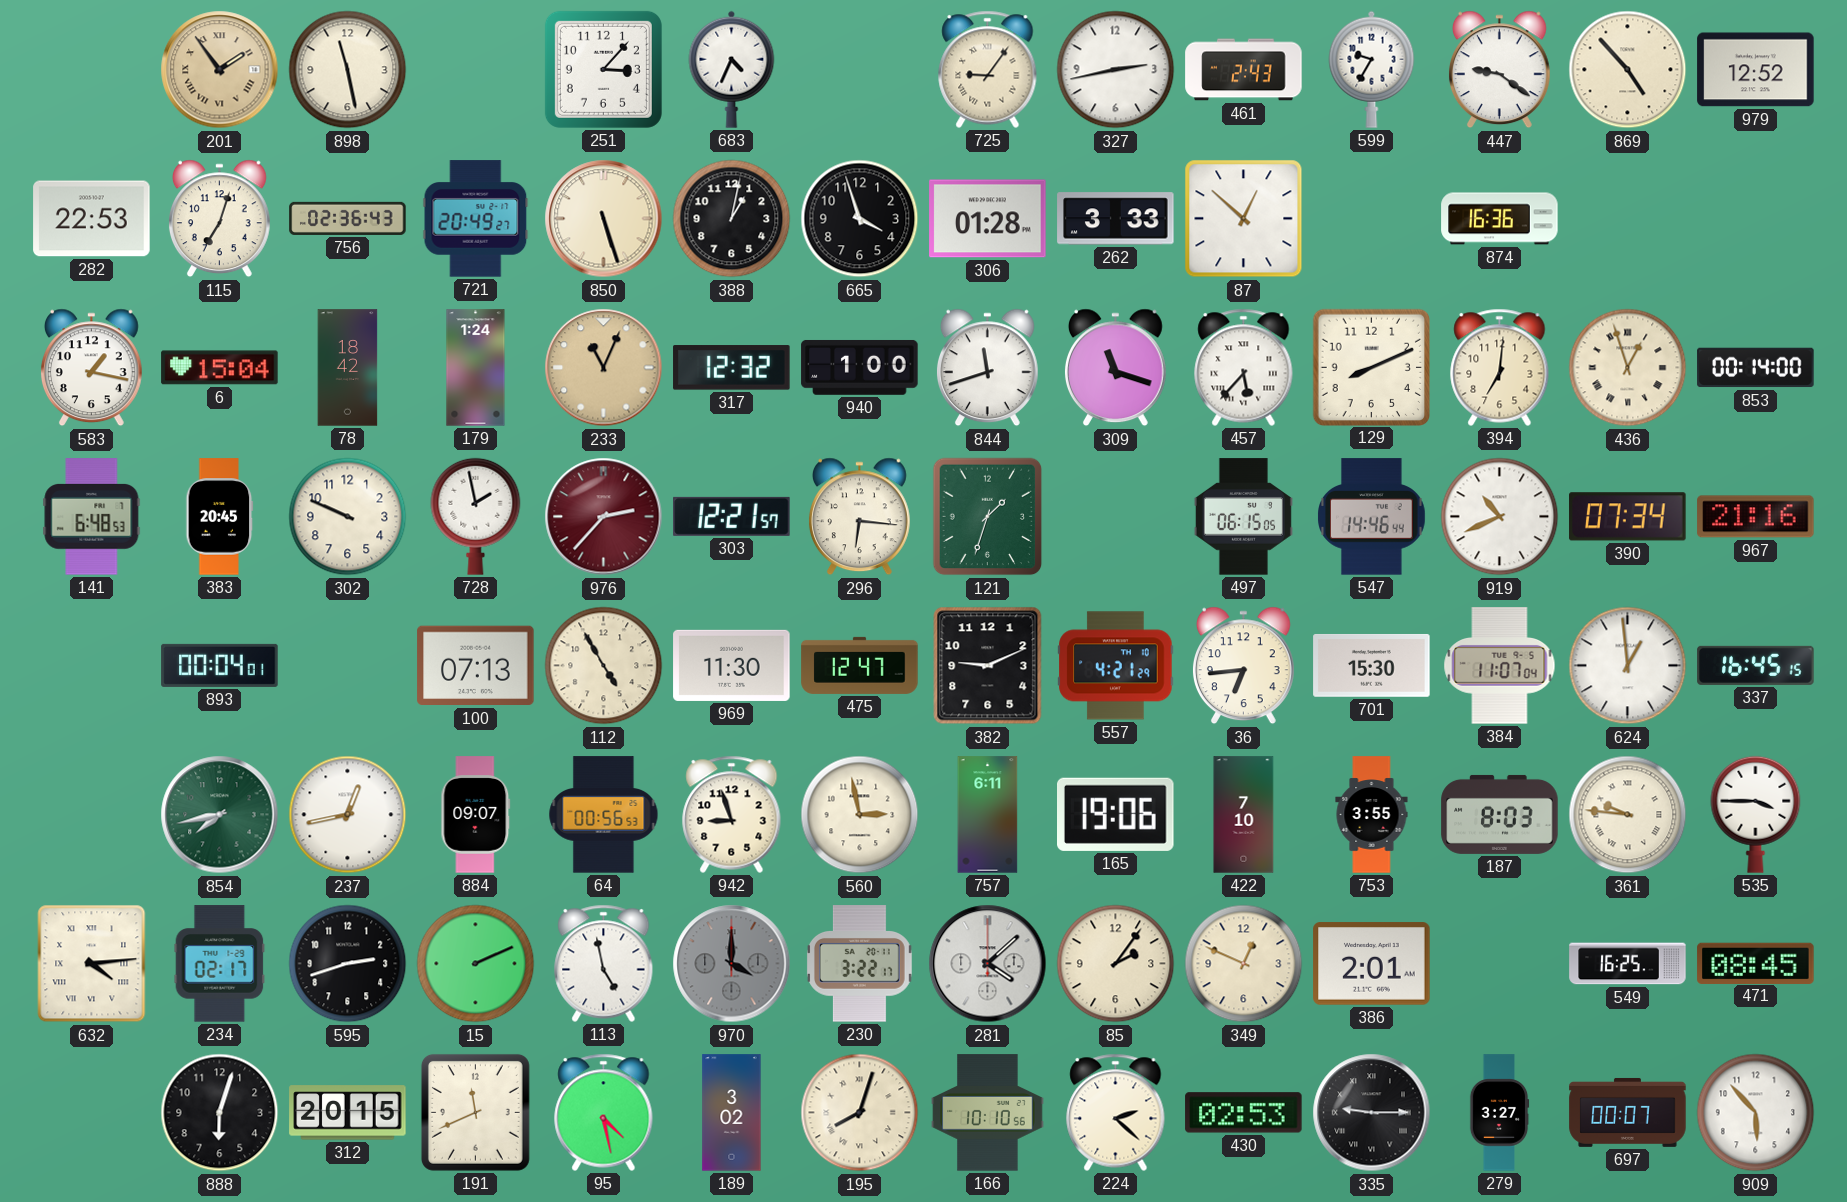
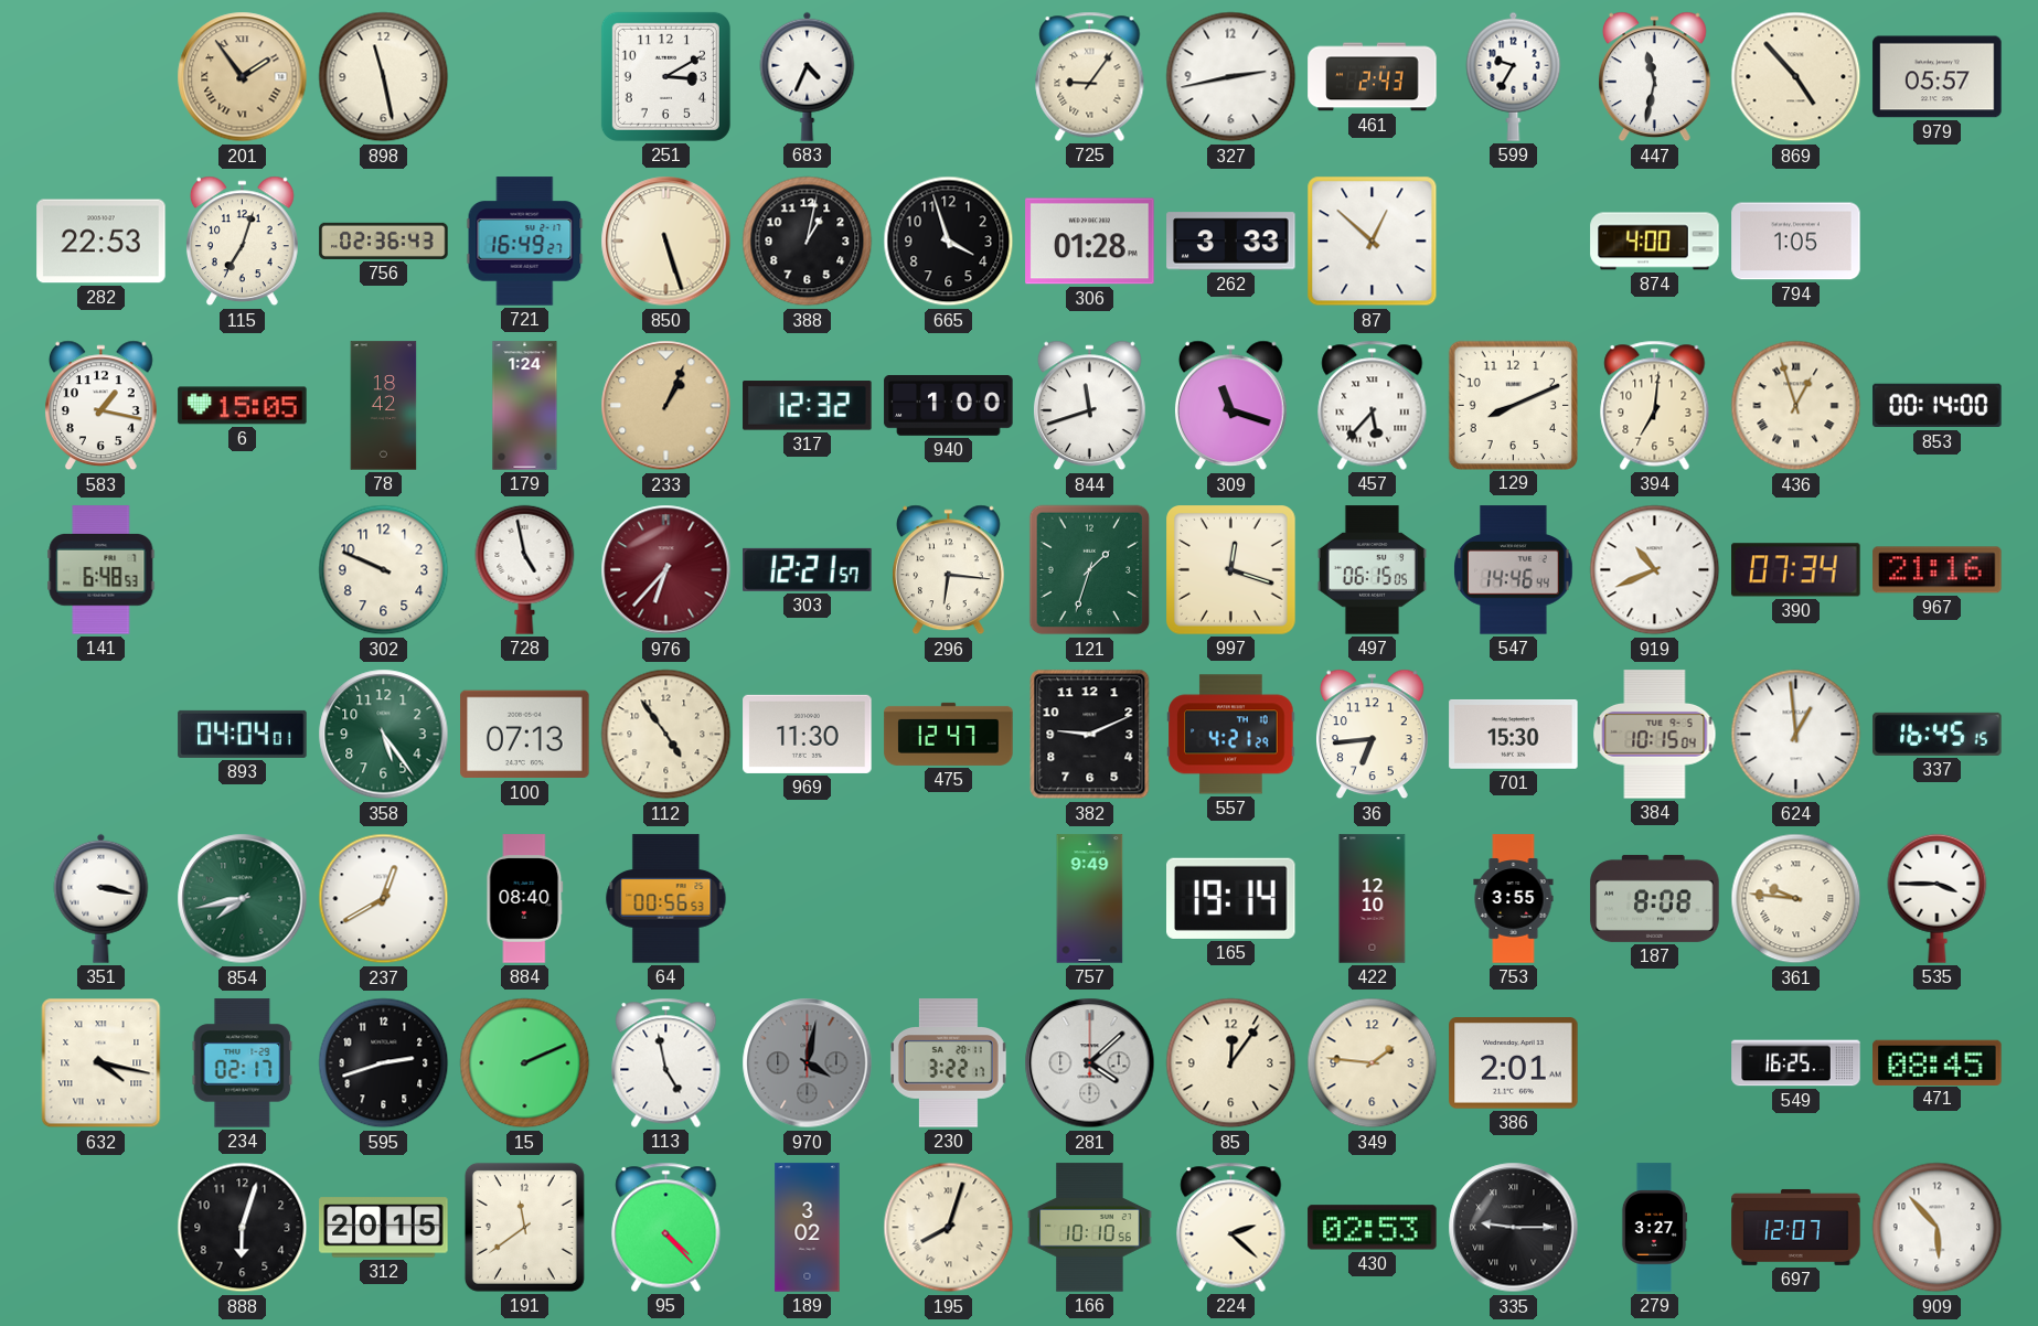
251: 3:07 -> 3:10 (665, 76)
447: 9:21 -> 11:32 (1654, 77)
979: 12:52 -> 05:57 (1938, 77)
721: 20:49 -> 16:49 (525, 242)
874: 16:36 -> 4:00 (1655, 242)
794: none -> 1:05 (1796, 242)
6: 15:04 -> 15:05 (243, 406)
233: 11:04 -> 1:04 (666, 406)
383: 20:45 -> none (220, 517)
728: 1:58 -> 4:58 (525, 569)
976: 2:37 -> 6:37 (666, 570)
997: none -> 12:18 (1231, 570)
893: 00:04 -> 04:04 (243, 734)
358: none -> 5:24 (384, 735)
112: 4:55 -> 4:54 (666, 735)
384: 11:07 -> 10:15 (1655, 735)
351: none -> 3:17 (102, 898)
237: 12:43 -> 12:40 (384, 899)
884: 09:07 -> 08:40 (525, 899)
942: 8:57 -> none (732, 814)
560: 2:58 -> none (860, 815)
757: 6:11 -> 9:49 (1090, 899)
165: 19:06 -> 19:14 (1231, 898)
422: 7:10 -> 12:10 (1373, 899)
187: 8:03 -> 8:08 (1655, 898)
632: 4:14 -> 4:17 (102, 1063)
970: 4:00 -> 4:02 (808, 1063)
85: 2:06 -> 12:06 (1231, 1063)
349: 12:49 -> 1:46 (1373, 1063)
191: 11:41 -> 11:39 (524, 1227)
95: 4:28 -> 4:23 (666, 1227)
697: 00:07 -> 12:07 (1796, 1227)
